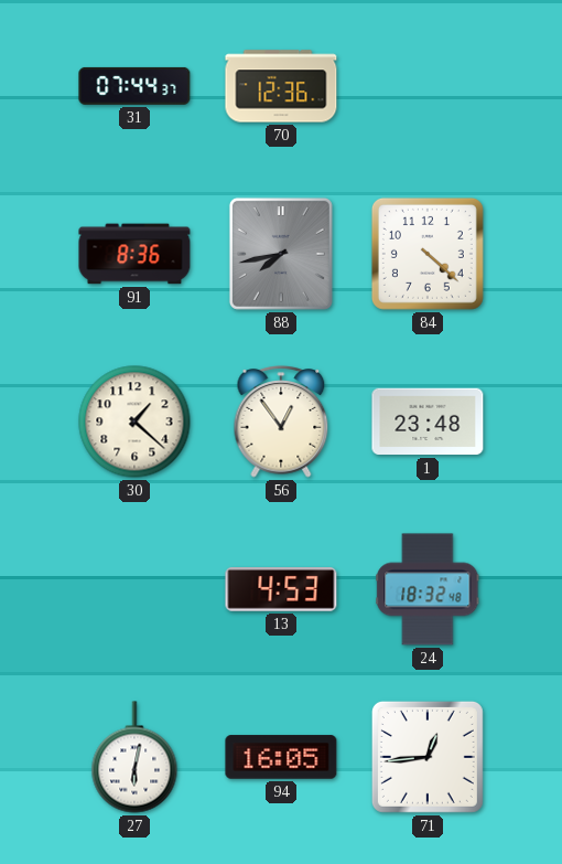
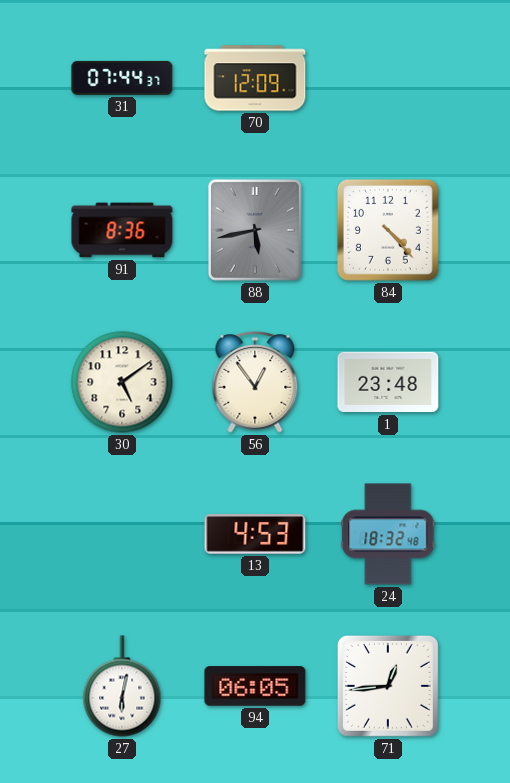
70: 12:36 -> 12:09 (255, 78)
88: 7:43 -> 5:43 (255, 230)
84: 4:22 -> 4:23 (388, 230)
30: 1:22 -> 5:09 (122, 382)
94: 16:05 -> 06:05 (255, 686)
